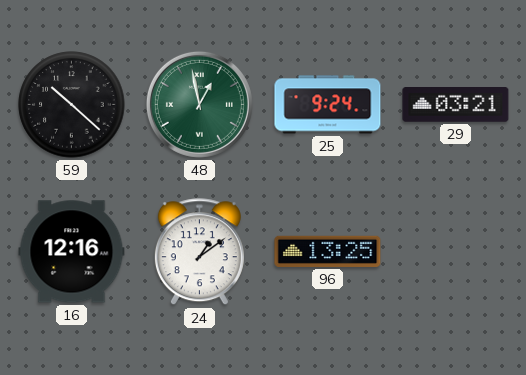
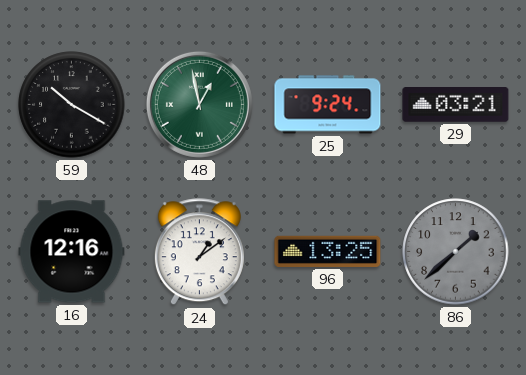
59: 10:22 -> 10:20 (72, 105)
86: none -> 1:38 (456, 252)
